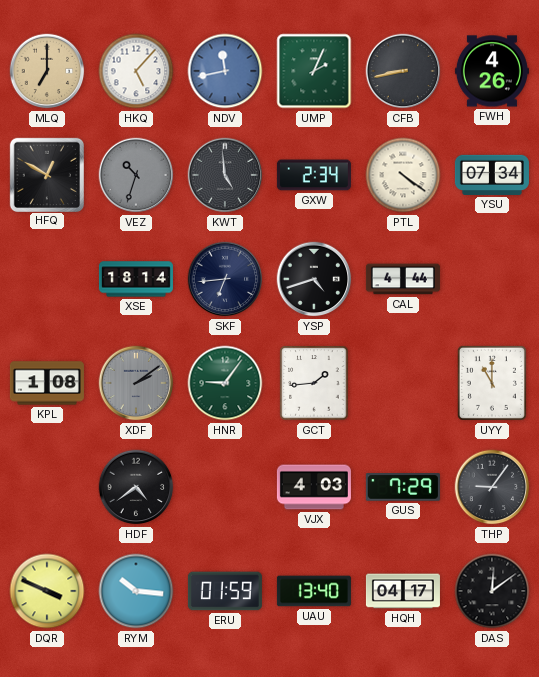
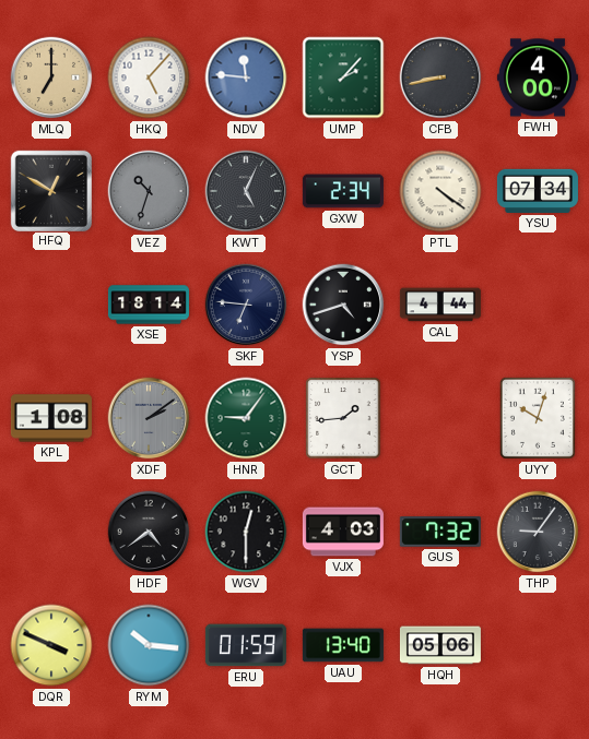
NDV: 11:43 -> 11:46 (246, 78)
UMP: 2:04 -> 2:07 (343, 78)
FWH: 4:26 -> 4:00 (538, 78)
KWT: 4:59 -> 5:04 (246, 191)
SKF: 6:44 -> 6:46 (246, 305)
UYY: 11:00 -> 10:03 (538, 418)
WGV: none -> 12:30 (246, 532)
GUS: 7:29 -> 7:32 (440, 532)
HQH: 04:17 -> 05:06 (440, 645)
DAS: 12:09 -> none (492, 591)
